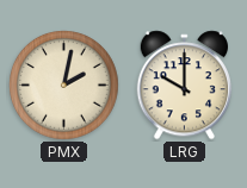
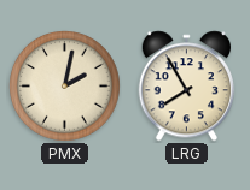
LRG: 10:00 -> 7:55 (186, 87)
